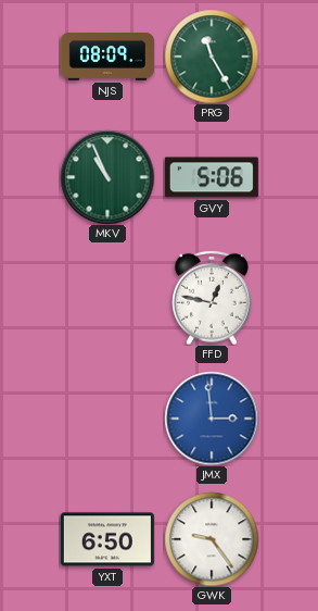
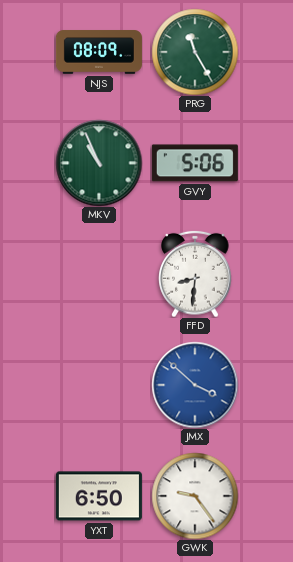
FFD: 12:47 -> 8:31 (195, 274)
JMX: 2:59 -> 3:52 (195, 385)
